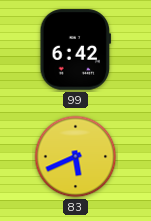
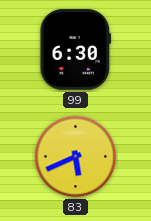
99: 6:42 -> 6:30 (76, 50)
